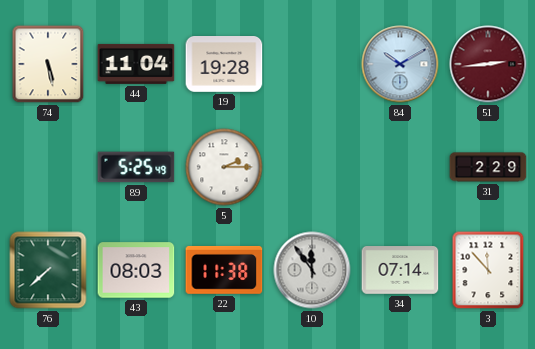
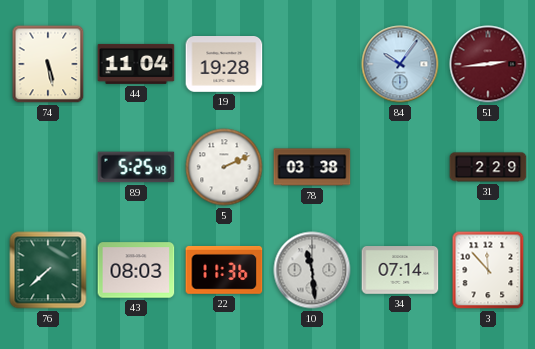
84: 10:10 -> 10:06 (400, 64)
5: 2:15 -> 2:11 (224, 167)
78: none -> 03:38 (312, 167)
22: 11:38 -> 11:36 (224, 270)
10: 11:54 -> 11:29 (312, 270)
